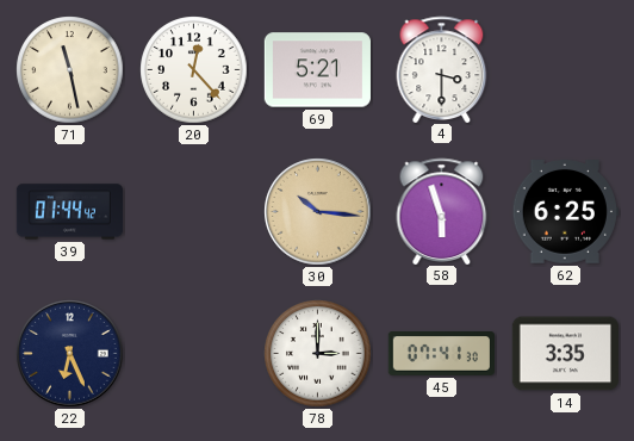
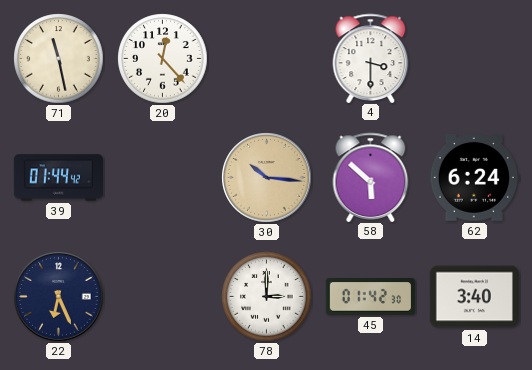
69: 5:21 -> none (317, 70)
58: 5:57 -> 5:52 (371, 177)
62: 6:25 -> 6:24 (474, 178)
45: 07:41 -> 01:42 (370, 297)
14: 3:35 -> 3:40 (474, 297)
